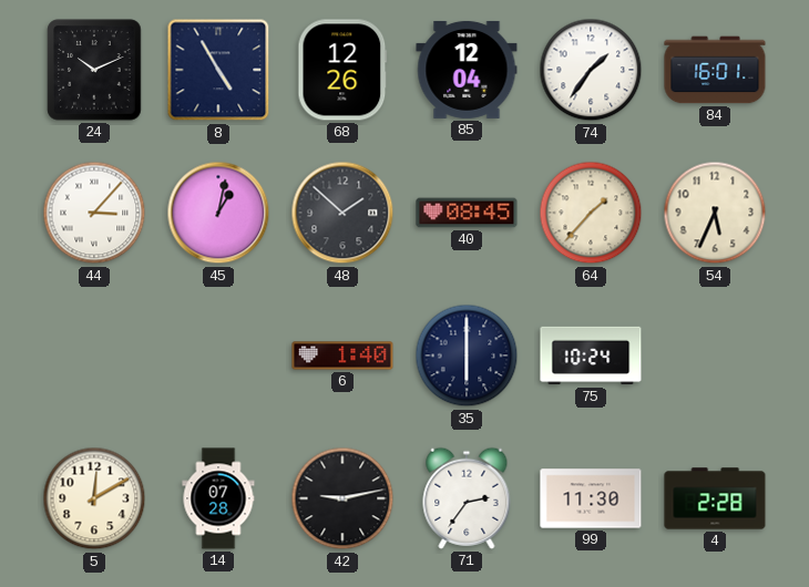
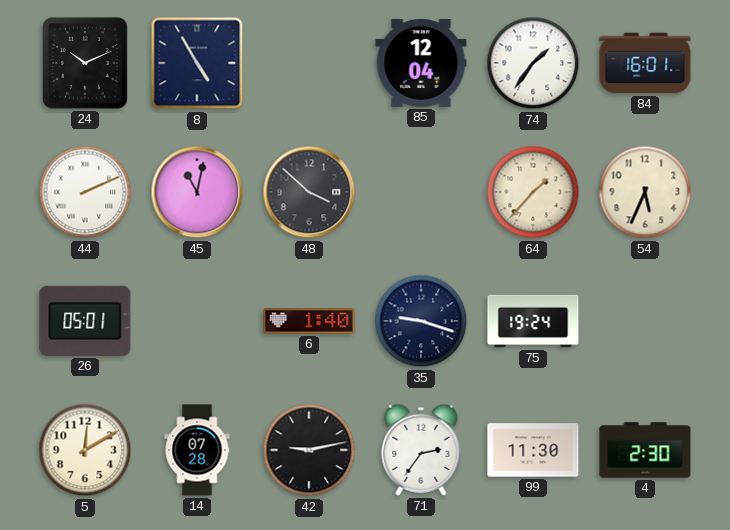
68: 12:26 -> none (342, 70)
44: 3:07 -> 2:11 (85, 192)
45: 1:02 -> 11:02 (197, 192)
48: 1:52 -> 3:52 (309, 192)
40: 08:45 -> none (467, 213)
26: none -> 05:01 (85, 321)
35: 6:00 -> 9:18 (421, 321)
75: 10:24 -> 19:24 (533, 321)
4: 2:28 -> 2:30 (645, 450)
